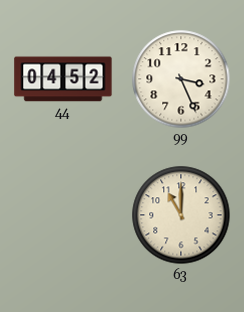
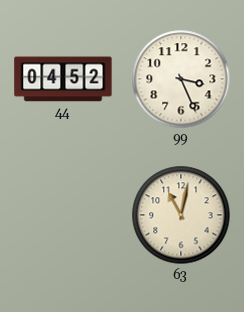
63: 11:00 -> 11:02 (181, 215)
